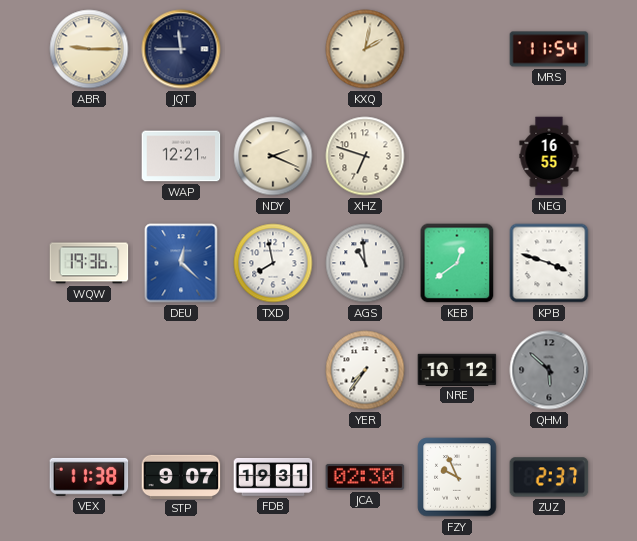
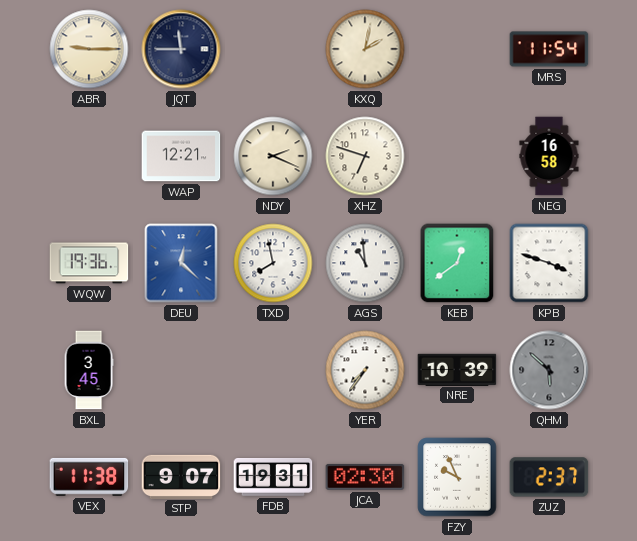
NEG: 16:55 -> 16:58 (549, 156)
BXL: none -> 3:45 (89, 370)
NRE: 10:12 -> 10:39 (457, 369)
